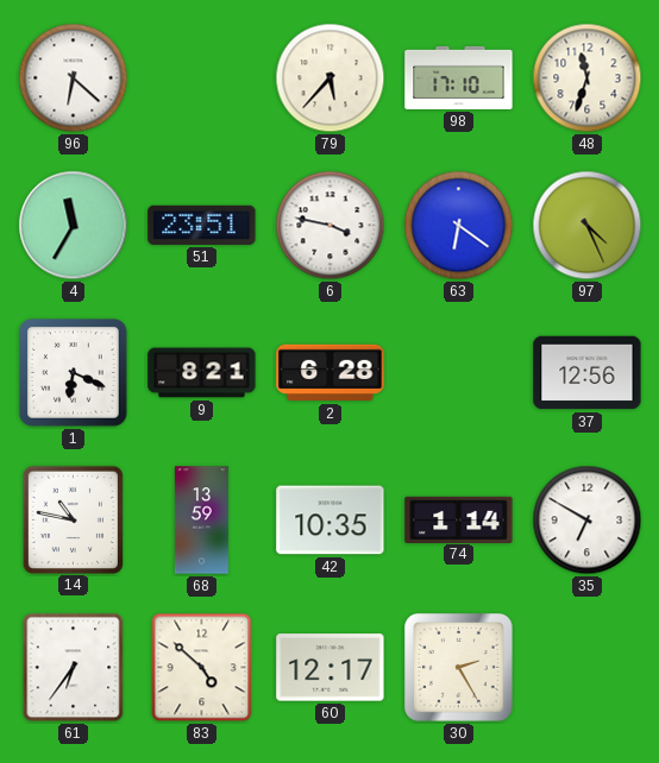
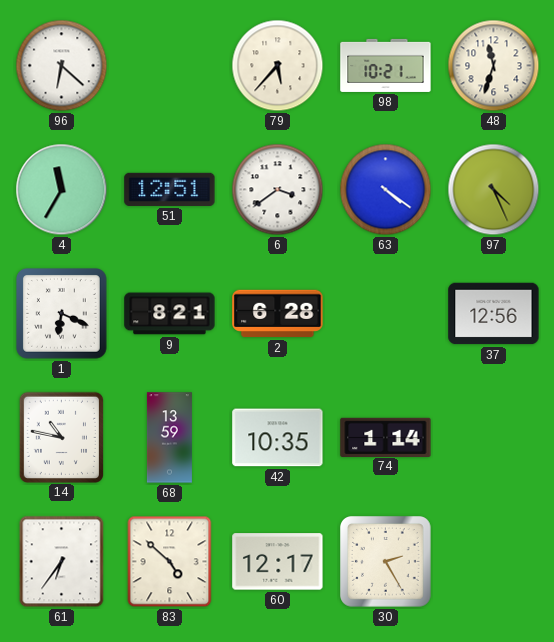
98: 17:10 -> 10:21 (386, 65)
51: 23:51 -> 12:51 (170, 189)
6: 3:47 -> 3:39 (278, 190)
63: 6:21 -> 4:21 (386, 190)
35: 6:50 -> none (588, 521)
